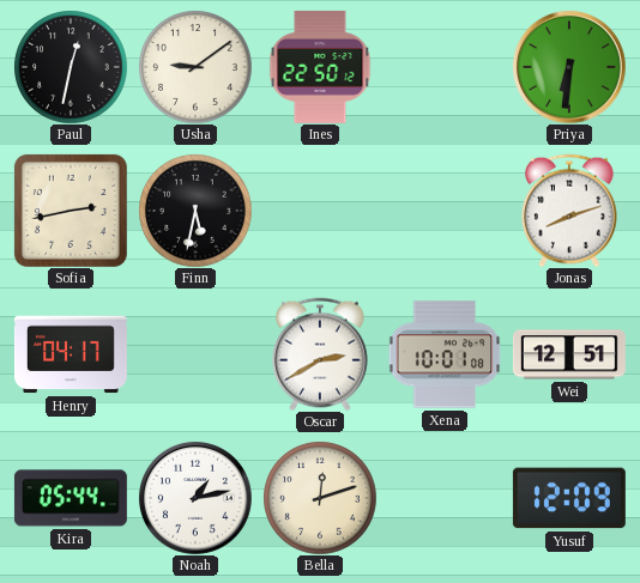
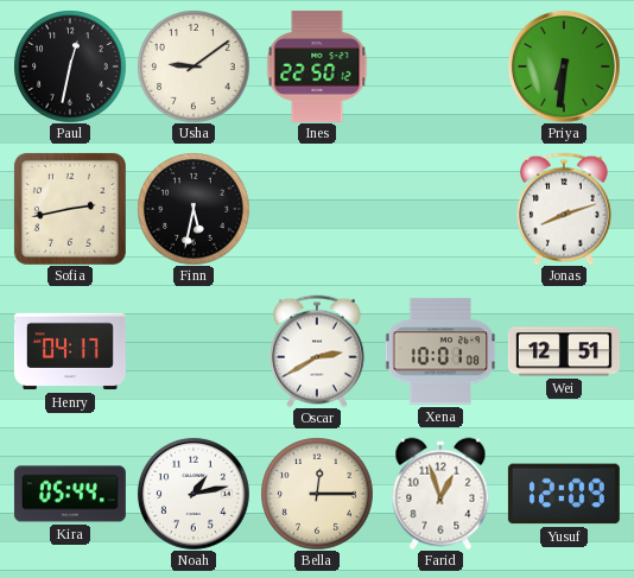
Bella: 12:12 -> 12:15 (317, 494)
Farid: none -> 12:57 (440, 494)
